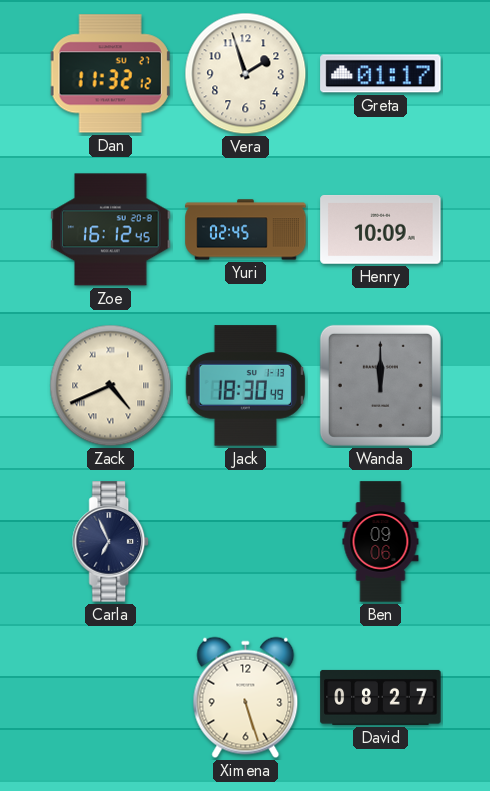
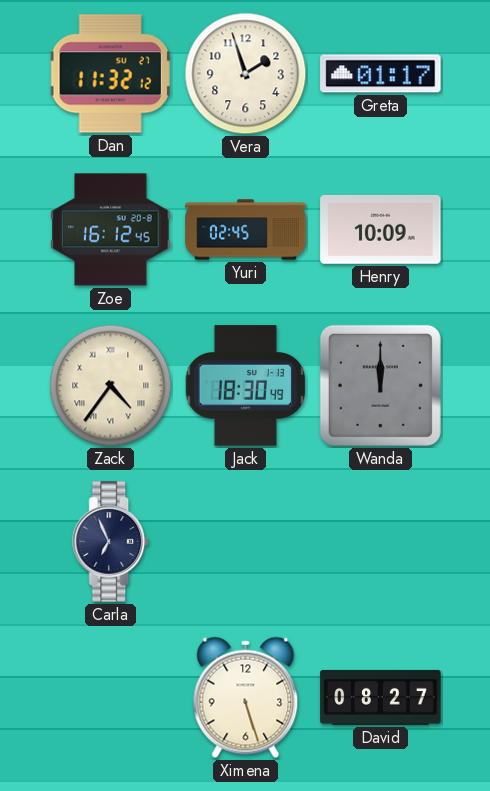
Zack: 4:41 -> 4:36 (111, 386)
Ben: 09:06 -> none (381, 542)
